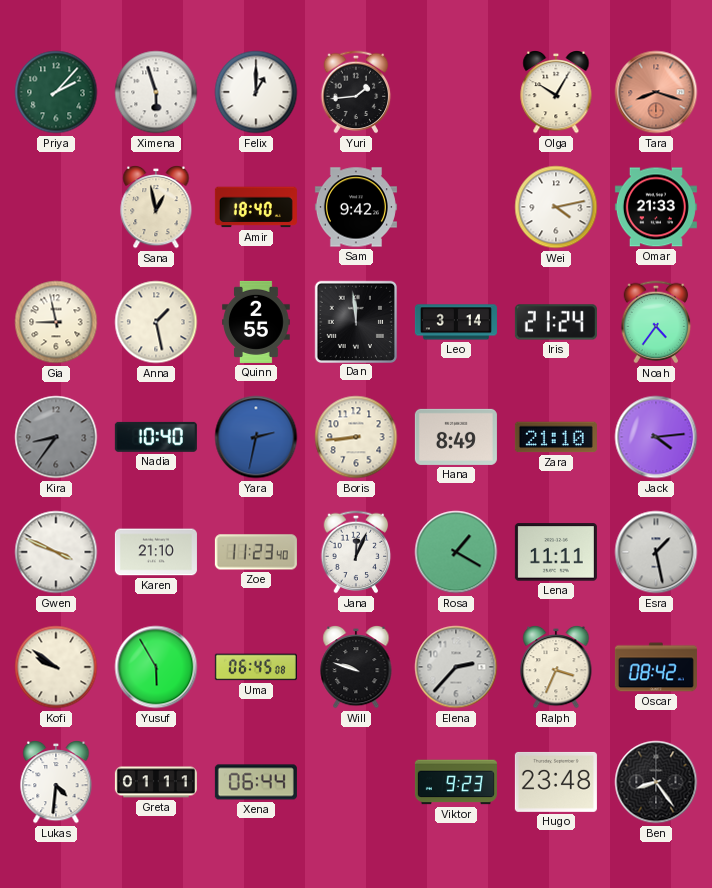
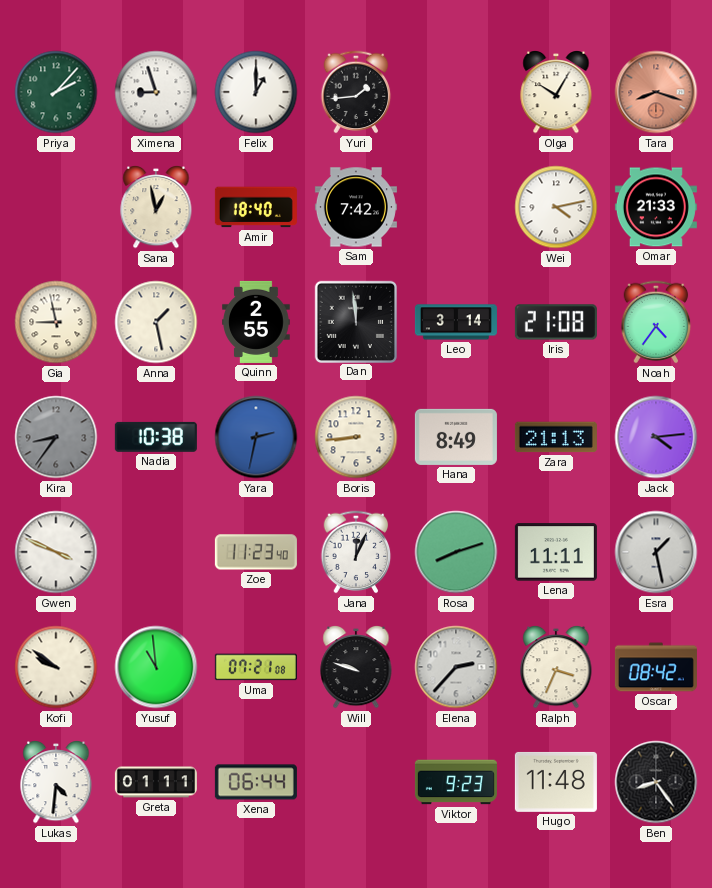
Ximena: 5:57 -> 8:57 (156, 92)
Sam: 9:42 -> 7:42 (356, 207)
Iris: 21:24 -> 21:08 (556, 322)
Nadia: 10:40 -> 10:38 (156, 437)
Zara: 21:10 -> 21:13 (556, 437)
Karen: 21:10 -> none (156, 552)
Rosa: 1:20 -> 8:12 (456, 552)
Yusuf: 5:55 -> 10:59 (156, 667)
Uma: 06:45 -> 07:21 (256, 667)
Hugo: 23:48 -> 11:48 (556, 782)
